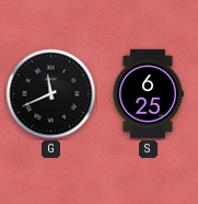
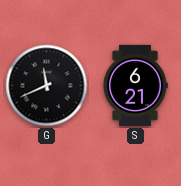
S: 6:25 -> 6:21 (135, 85)
